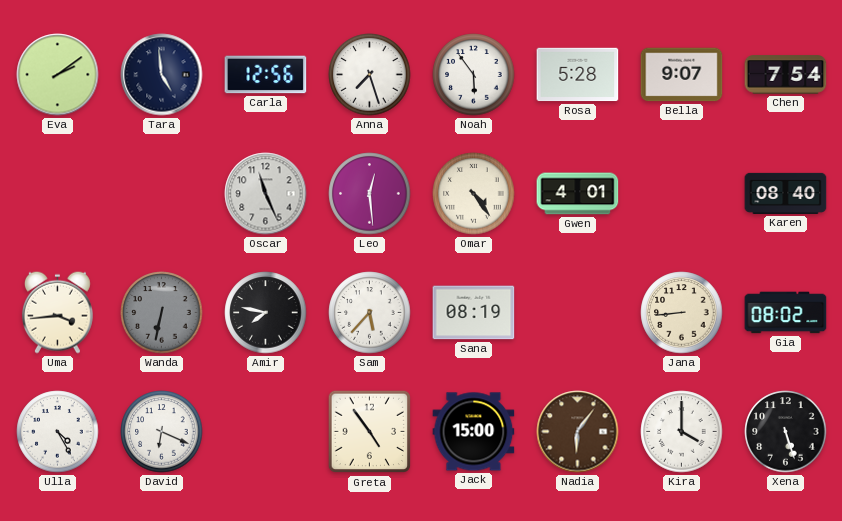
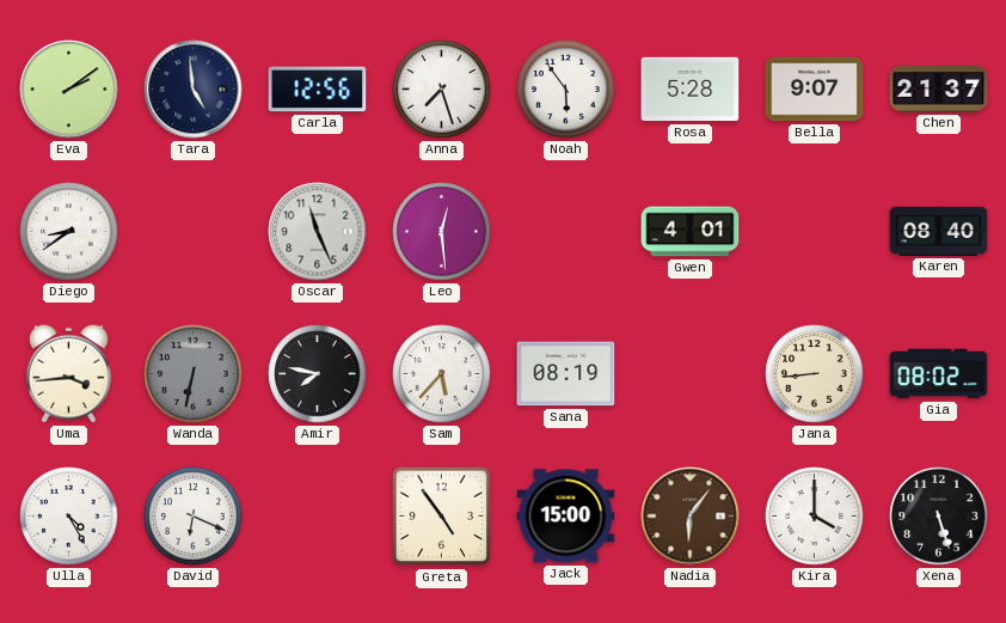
Chen: 7:54 -> 21:37 (939, 90)
Diego: none -> 8:39 (69, 232)
Omar: 4:24 -> none (474, 194)
